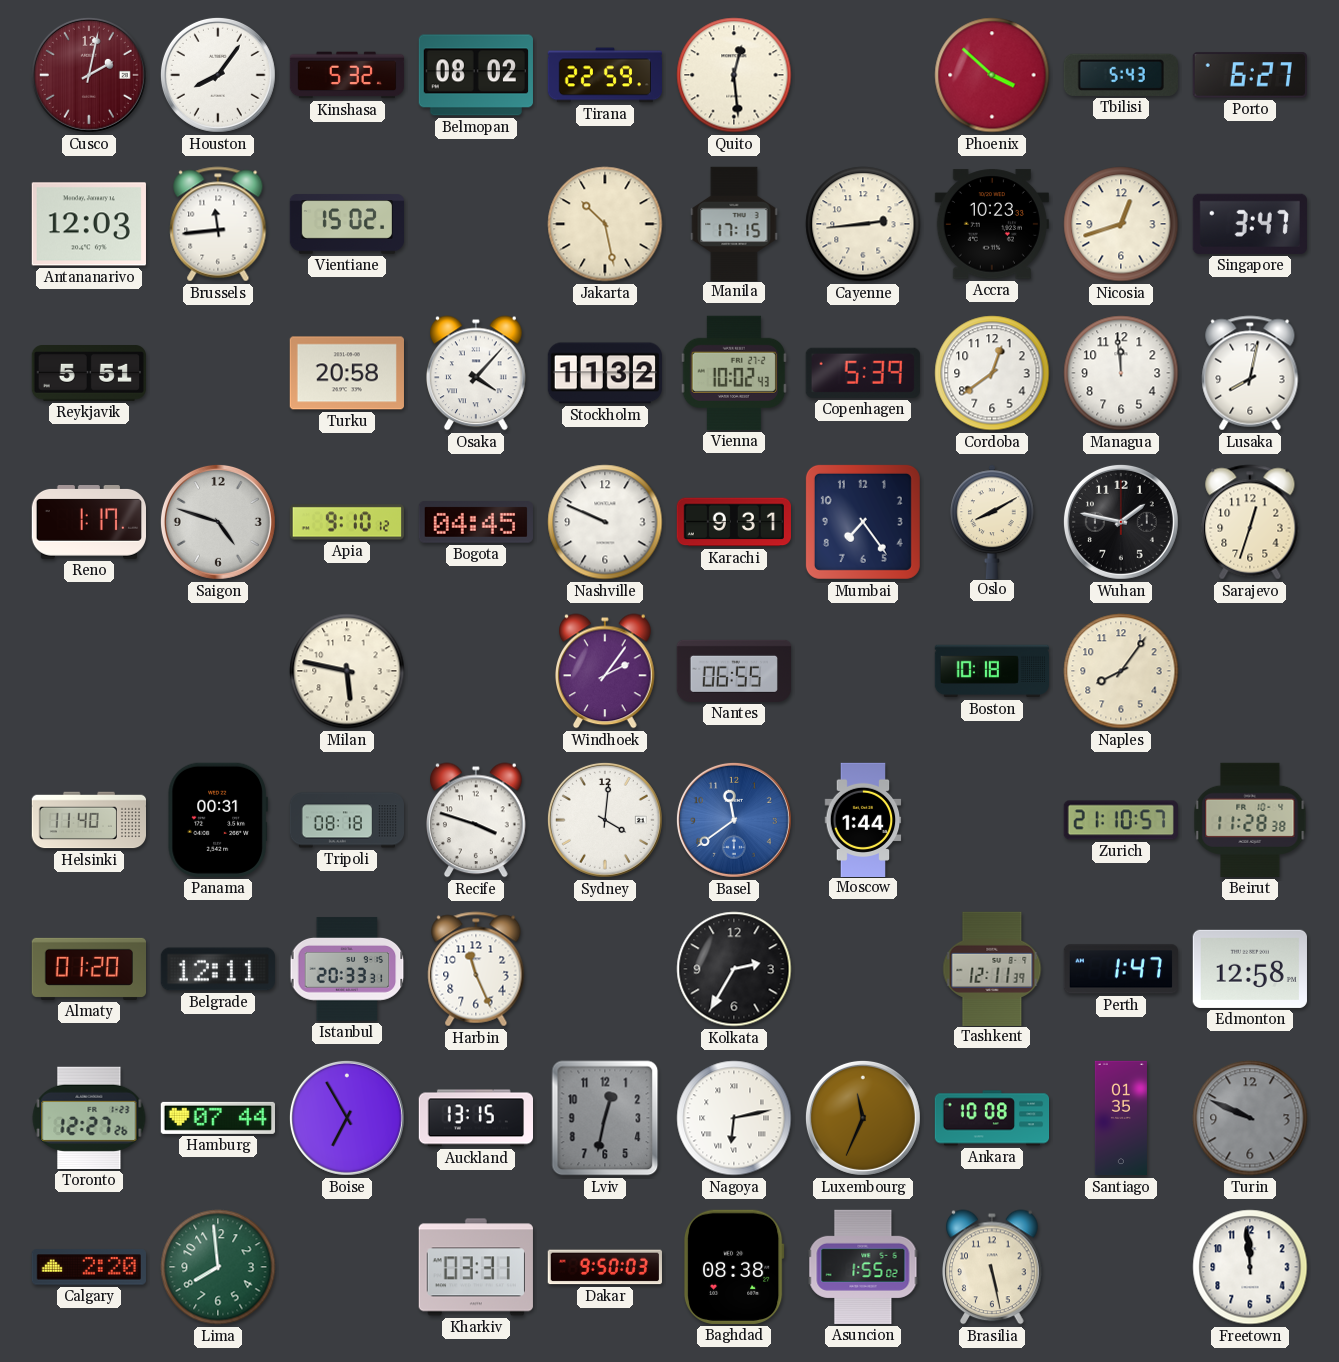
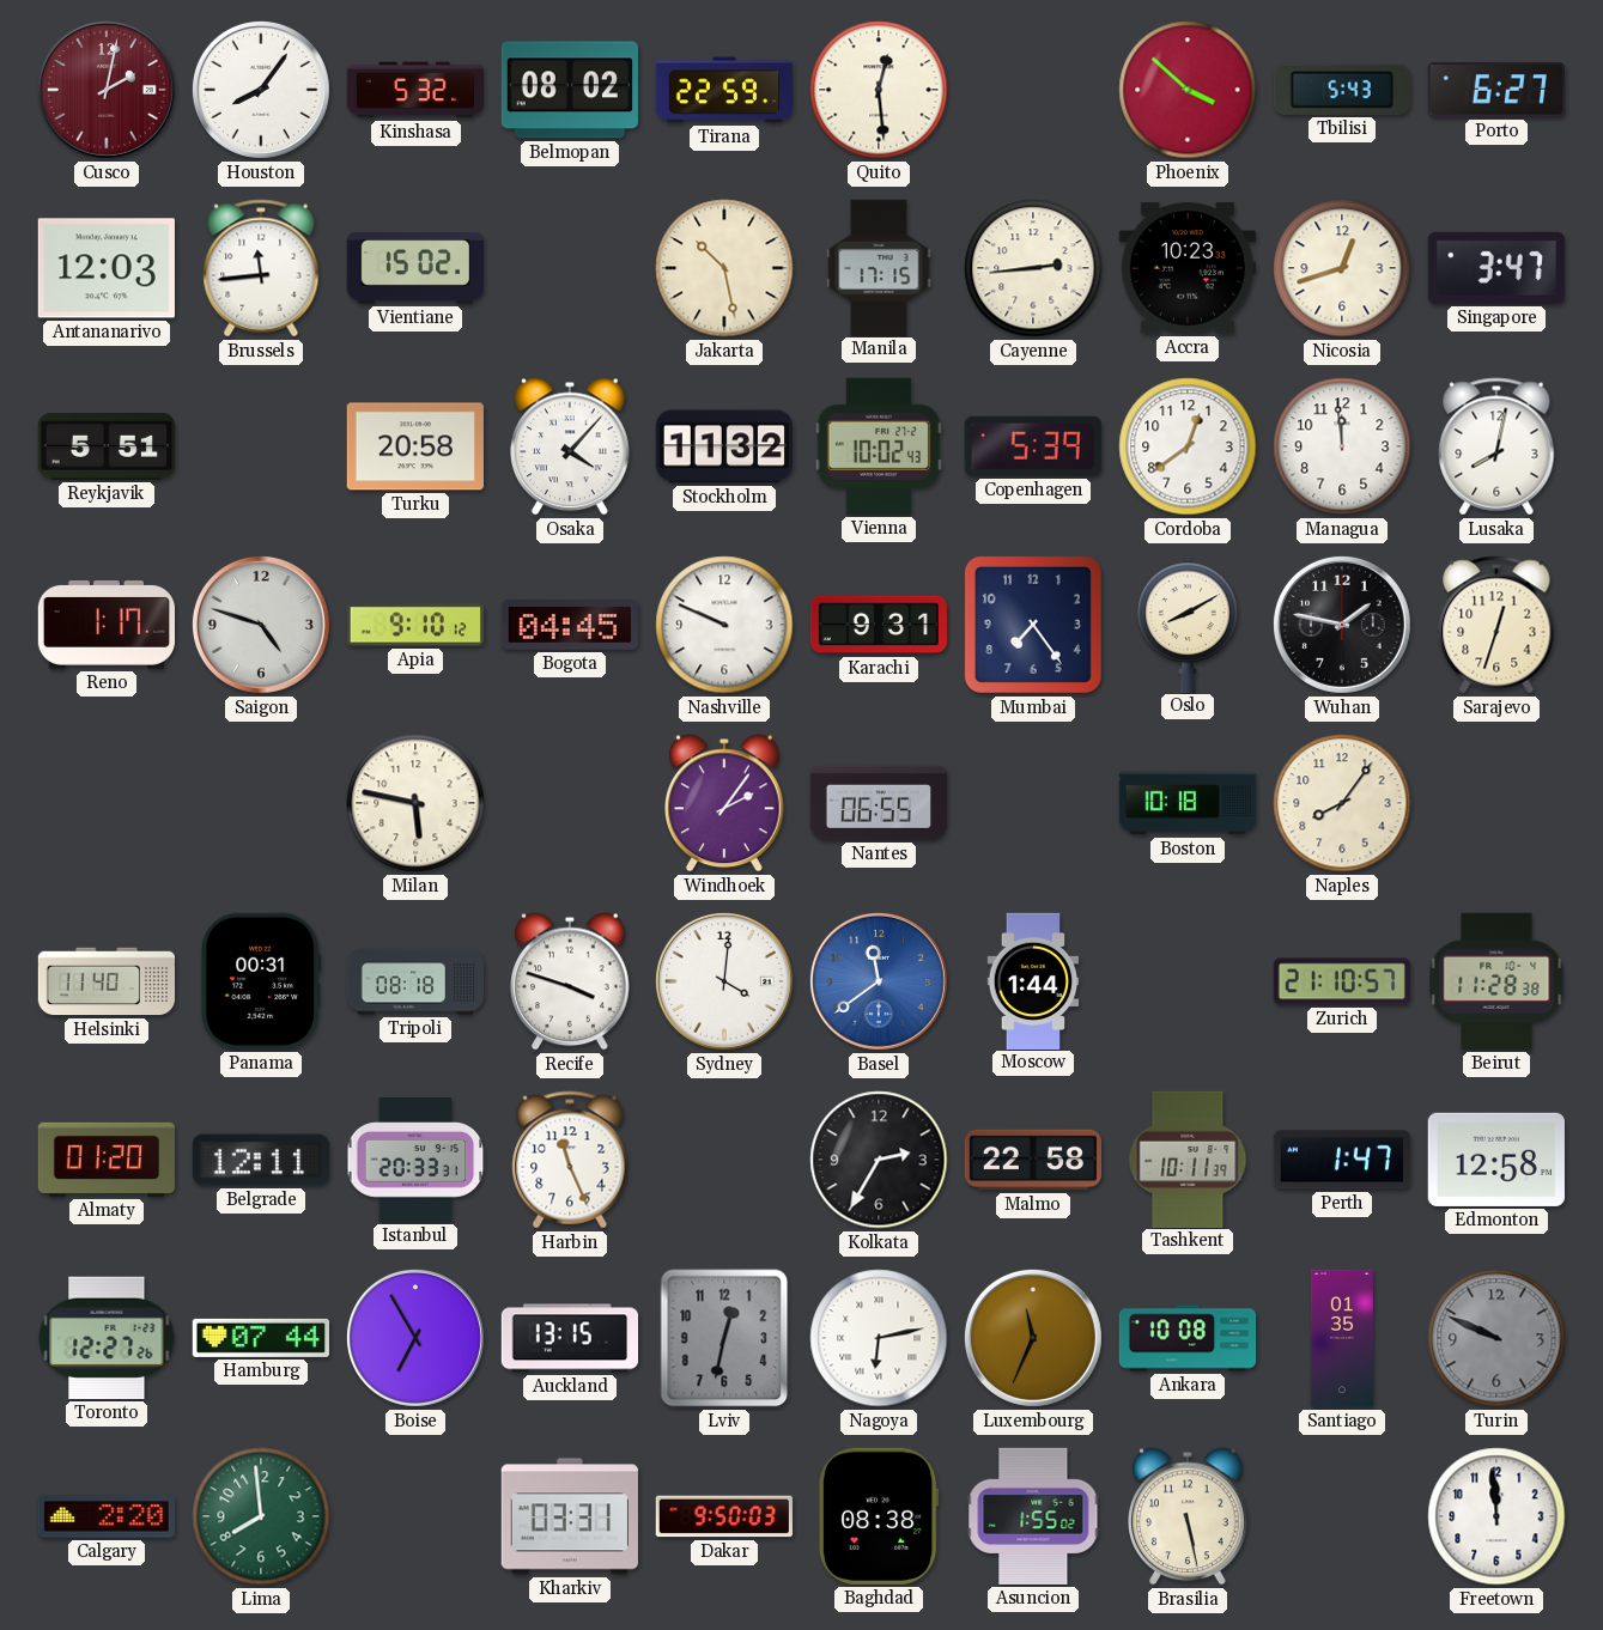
Malmo: none -> 22:58 (1032, 1160)
Tashkent: 12:11 -> 10:11 (1188, 1158)
